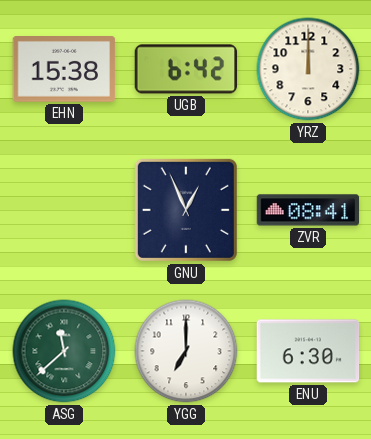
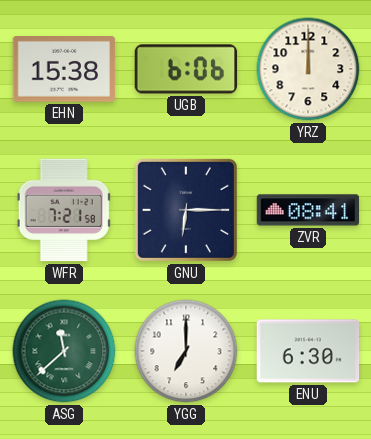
UGB: 6:42 -> 6:06 (186, 69)
WFR: none -> 7:21 (64, 210)
GNU: 12:56 -> 6:15 (186, 210)
